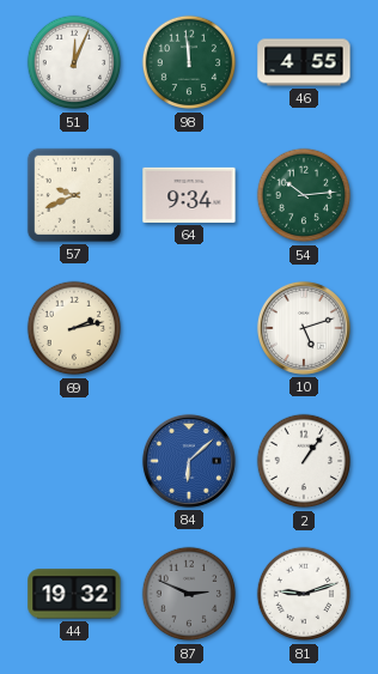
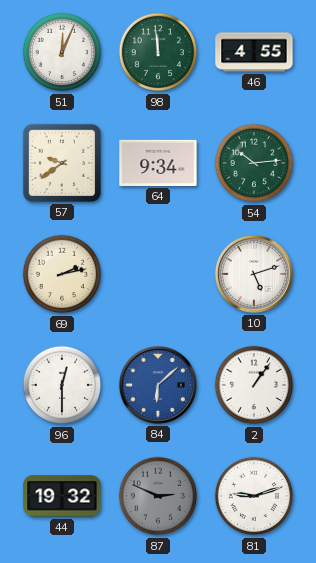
57: 9:41 -> 9:39 (62, 163)
96: none -> 12:30 (62, 385)
